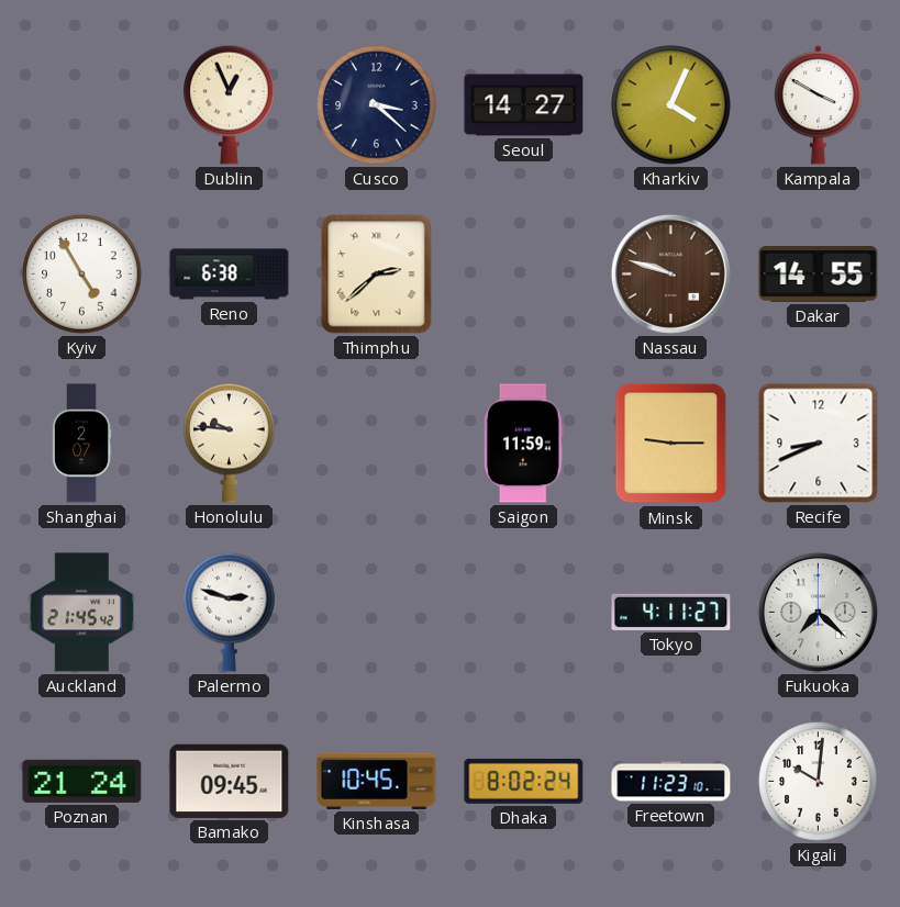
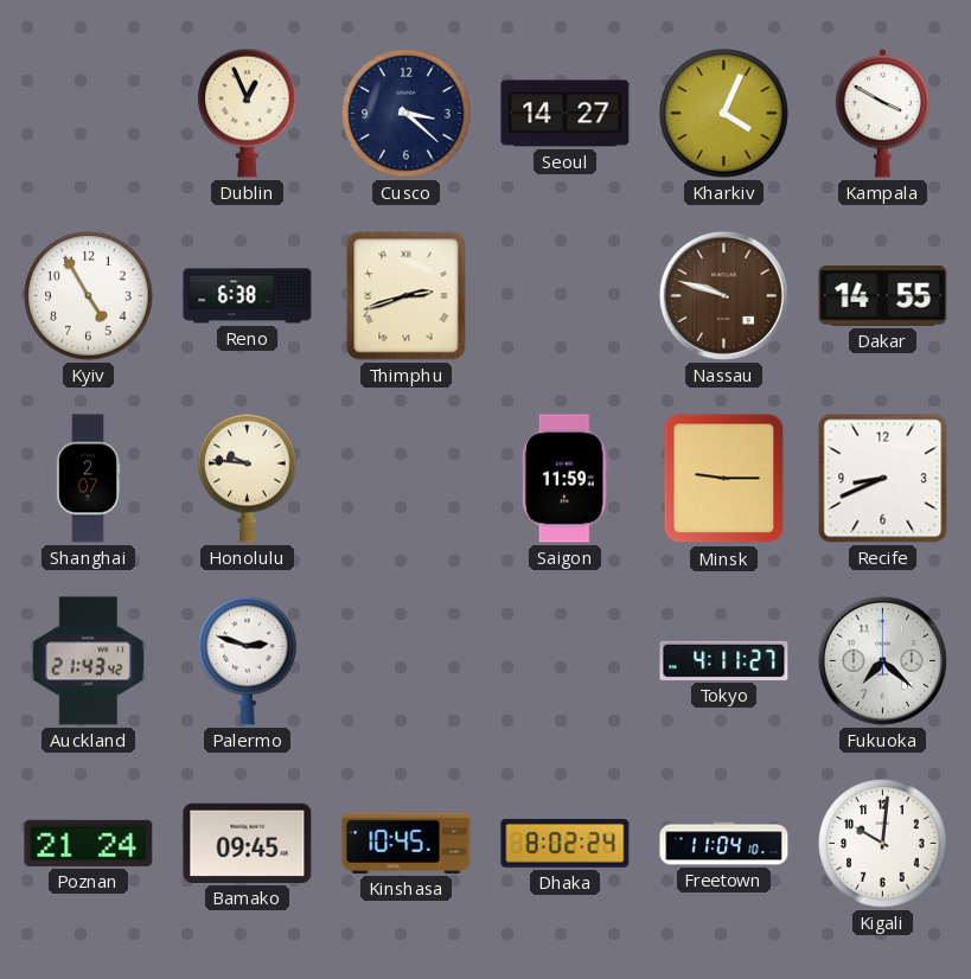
Thimphu: 2:38 -> 2:42 (407, 296)
Auckland: 21:45 -> 21:43 (88, 661)
Freetown: 11:23 -> 11:04 (724, 844)
